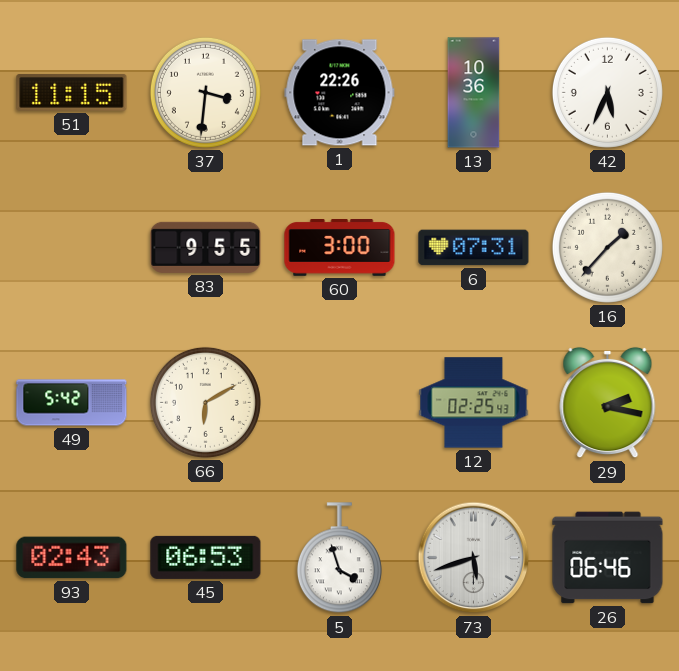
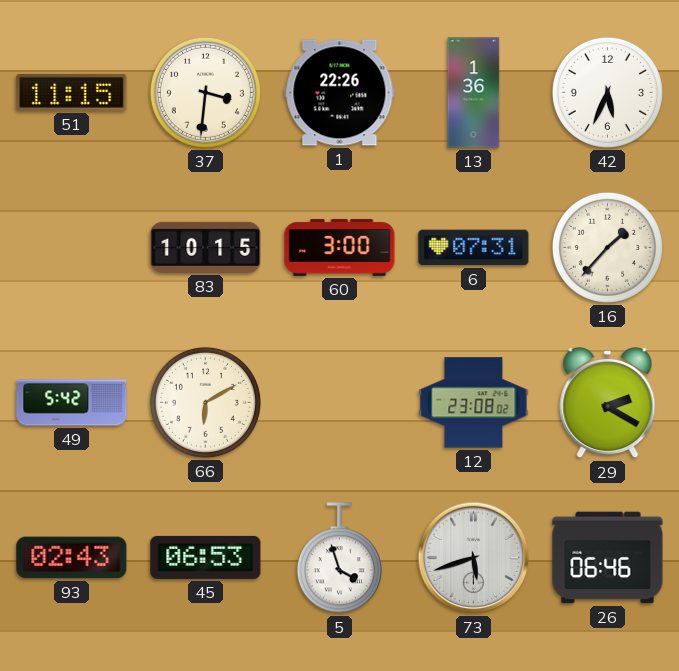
13: 10:36 -> 1:36 (474, 93)
83: 9:55 -> 10:15 (206, 247)
12: 02:25 -> 23:08 (474, 403)
29: 2:17 -> 2:20 (608, 403)
